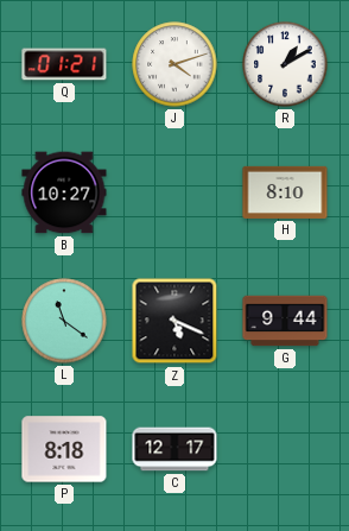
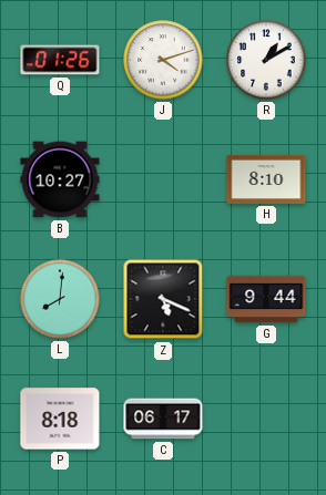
Q: 01:21 -> 01:26 (60, 60)
L: 11:21 -> 8:01 (60, 299)
C: 12:17 -> 06:17 (163, 419)
